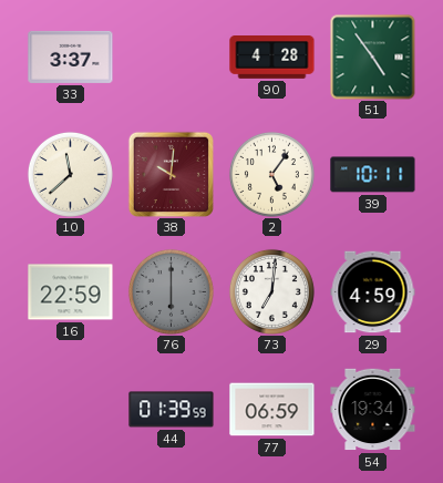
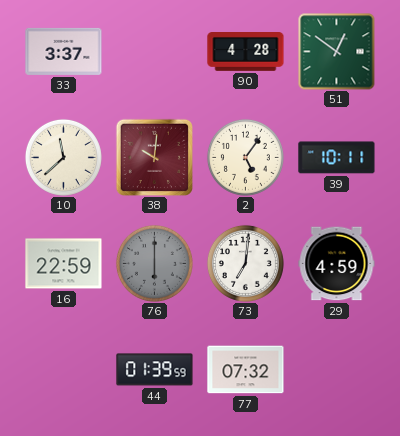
51: 4:54 -> 12:51 (337, 52)
77: 06:59 -> 07:32 (246, 370)
54: 19:34 -> none (373, 410)
